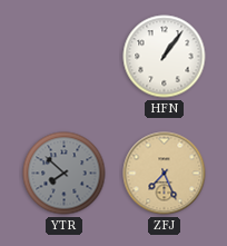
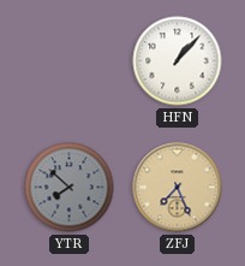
HFN: 1:06 -> 1:07 (178, 61)
